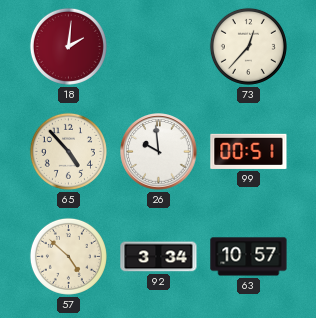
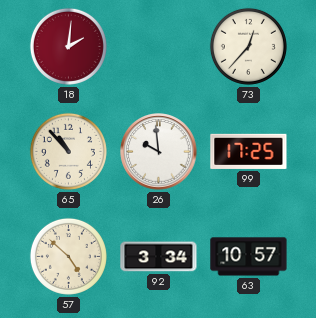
65: 4:53 -> 10:53 (68, 151)
99: 00:51 -> 17:25 (249, 151)
